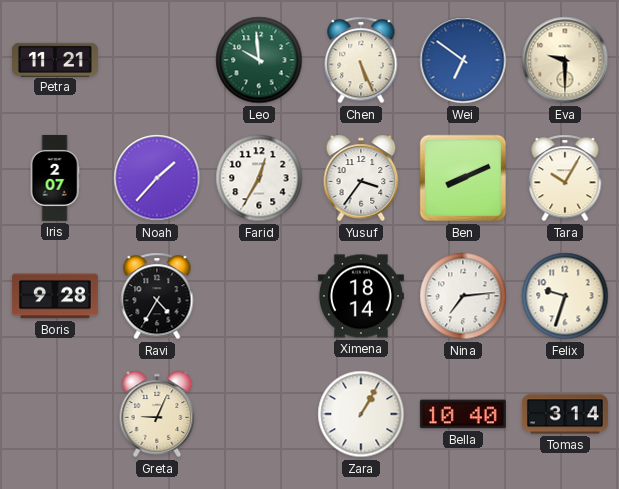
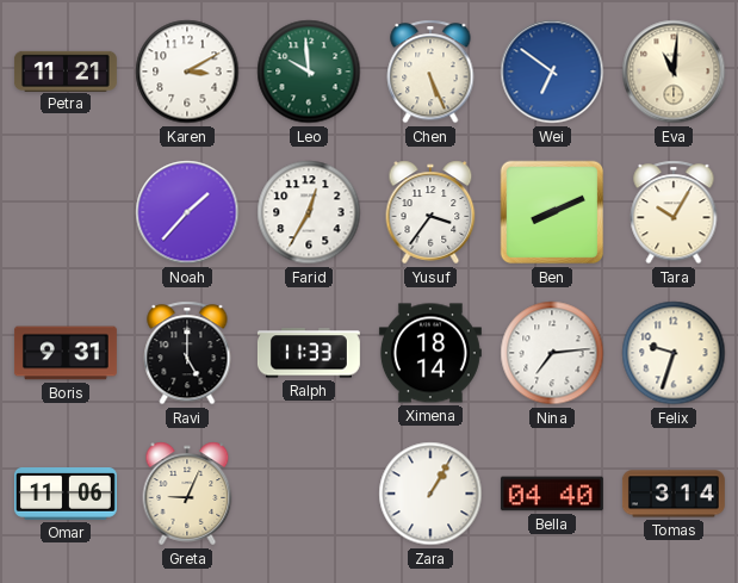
Karen: none -> 3:10 (187, 72)
Eva: 9:30 -> 11:01 (674, 72)
Iris: 2:07 -> none (55, 178)
Boris: 9:28 -> 9:31 (66, 353)
Ravi: 4:35 -> 5:00 (187, 353)
Ralph: none -> 11:33 (309, 353)
Omar: none -> 11:06 (66, 495)
Bella: 10:40 -> 04:40 (552, 494)
